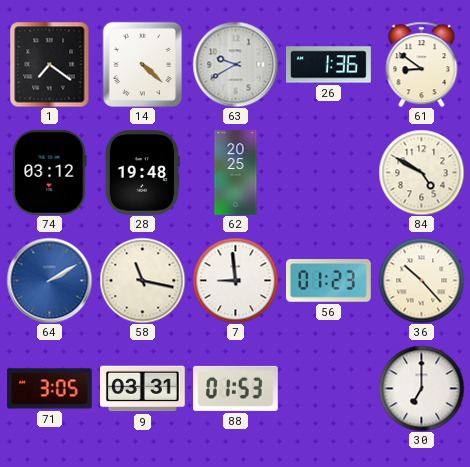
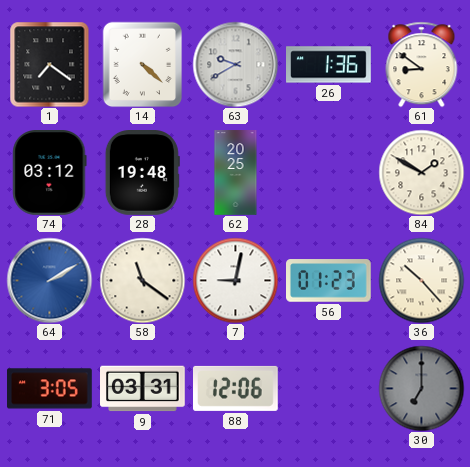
84: 4:50 -> 1:50 (421, 172)
58: 11:17 -> 11:21 (142, 280)
7: 8:59 -> 9:02 (235, 280)
88: 01:53 -> 12:06 (236, 388)
30 dial: white -> grey (421, 388)
